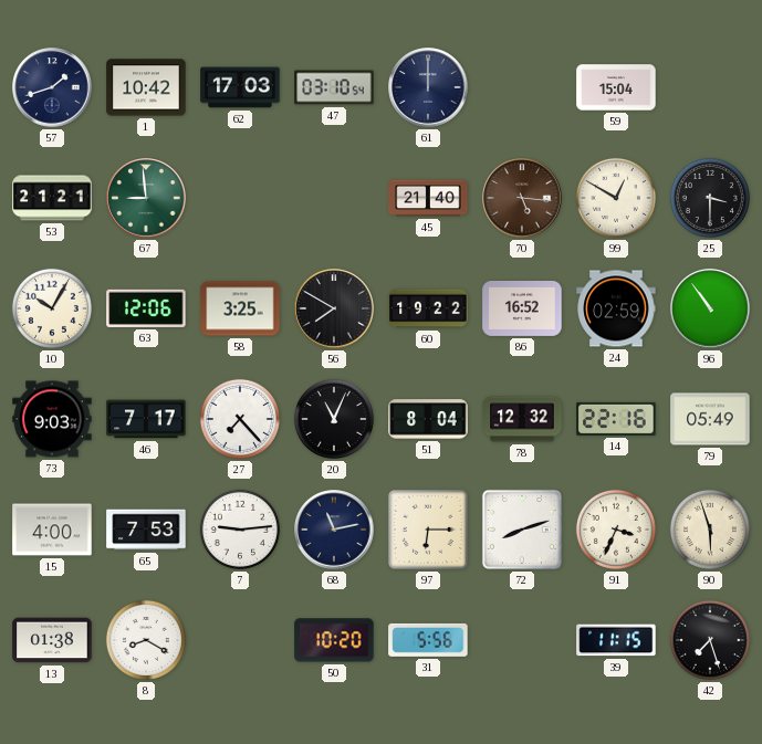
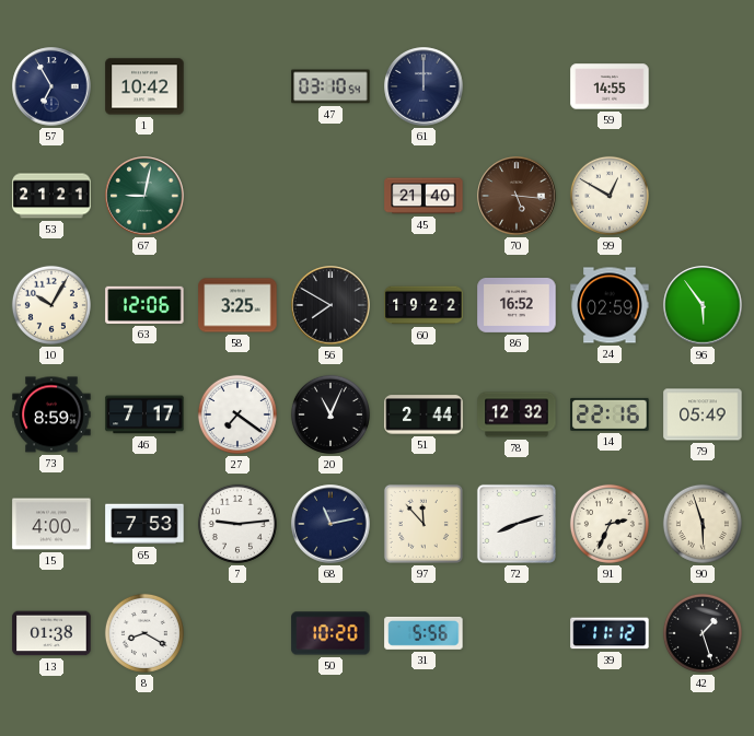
57: 1:42 -> 6:55 (51, 86)
62: 17:03 -> none (240, 87)
59: 15:04 -> 14:55 (610, 86)
67: 8:59 -> 9:02 (144, 196)
25: 3:30 -> none (710, 198)
96: 10:54 -> 5:54 (703, 305)
73: 9:03 -> 8:59 (51, 414)
27: 7:23 -> 7:21 (237, 414)
51: 8:04 -> 2:44 (424, 414)
97: 6:15 -> 11:53 (424, 524)
91: 3:34 -> 2:34 (610, 524)
39: 11:15 -> 11:12 (610, 633)
42: 7:27 -> 1:27 (703, 633)
